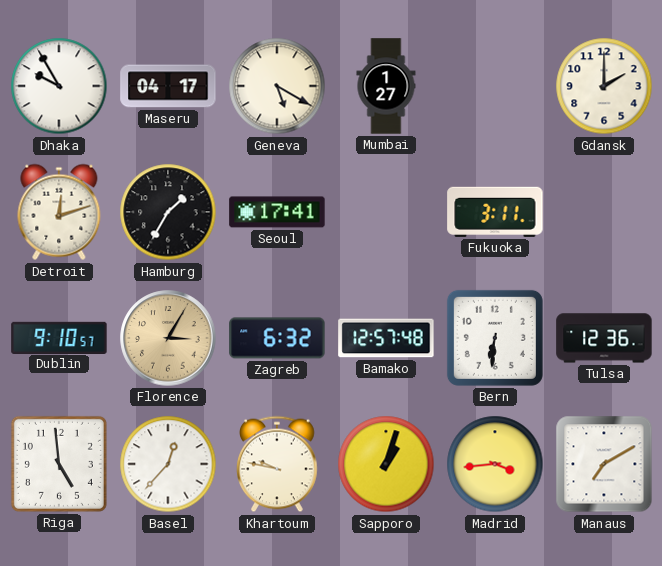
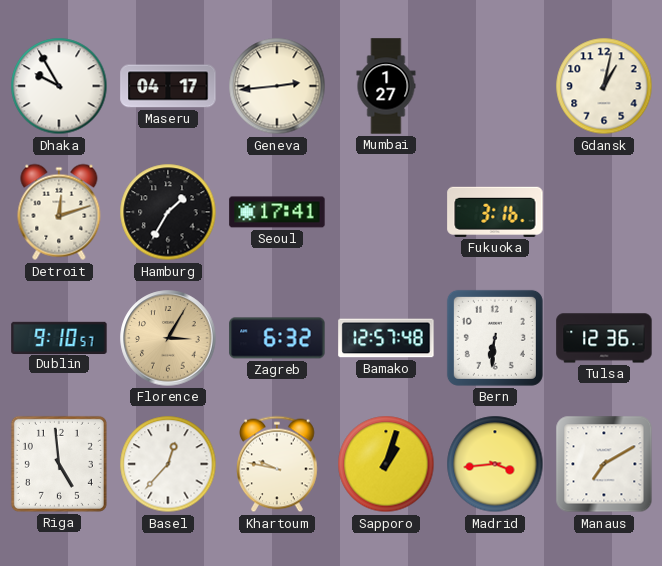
Geneva: 5:20 -> 2:44 (277, 86)
Gdansk: 2:00 -> 1:02 (604, 86)
Fukuoka: 3:11 -> 3:16 (495, 212)
